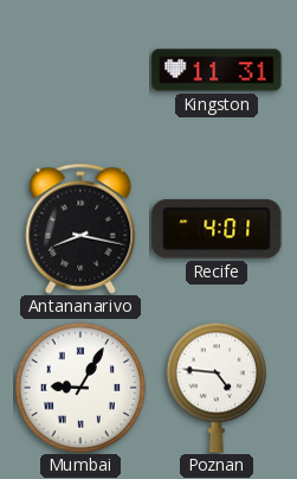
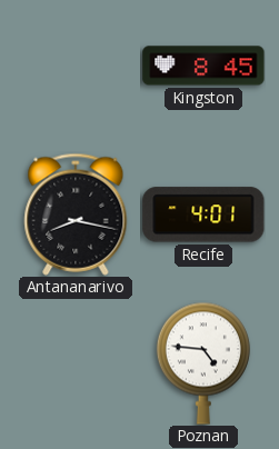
Kingston: 11:31 -> 8:45 (203, 66)
Mumbai: 9:05 -> none (80, 388)
